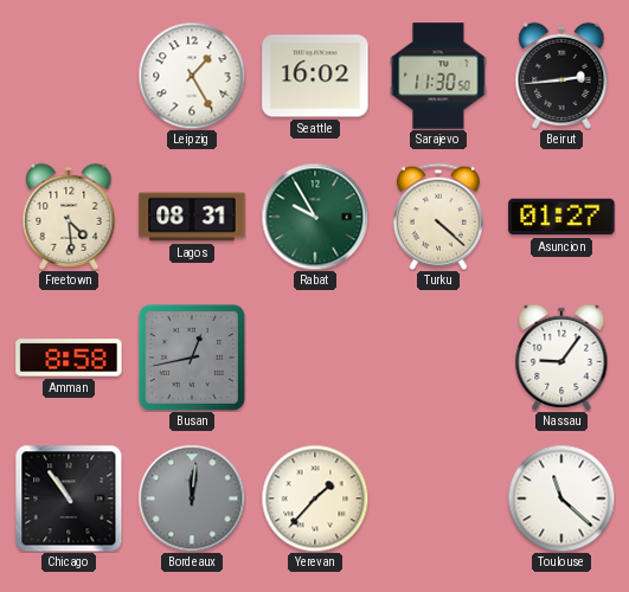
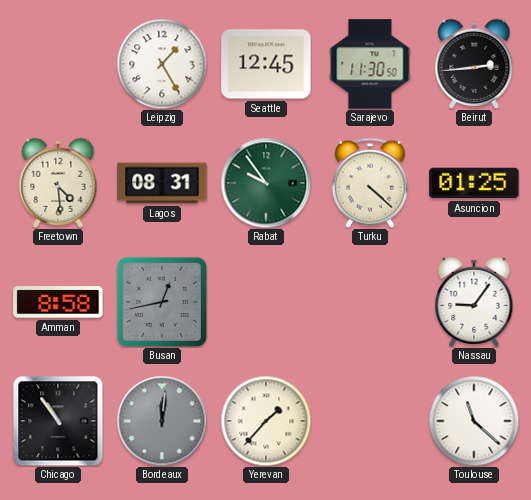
Seattle: 16:02 -> 12:45 (266, 64)
Rabat: 9:55 -> 9:54 (266, 183)
Asuncion: 01:27 -> 01:25 (474, 183)
